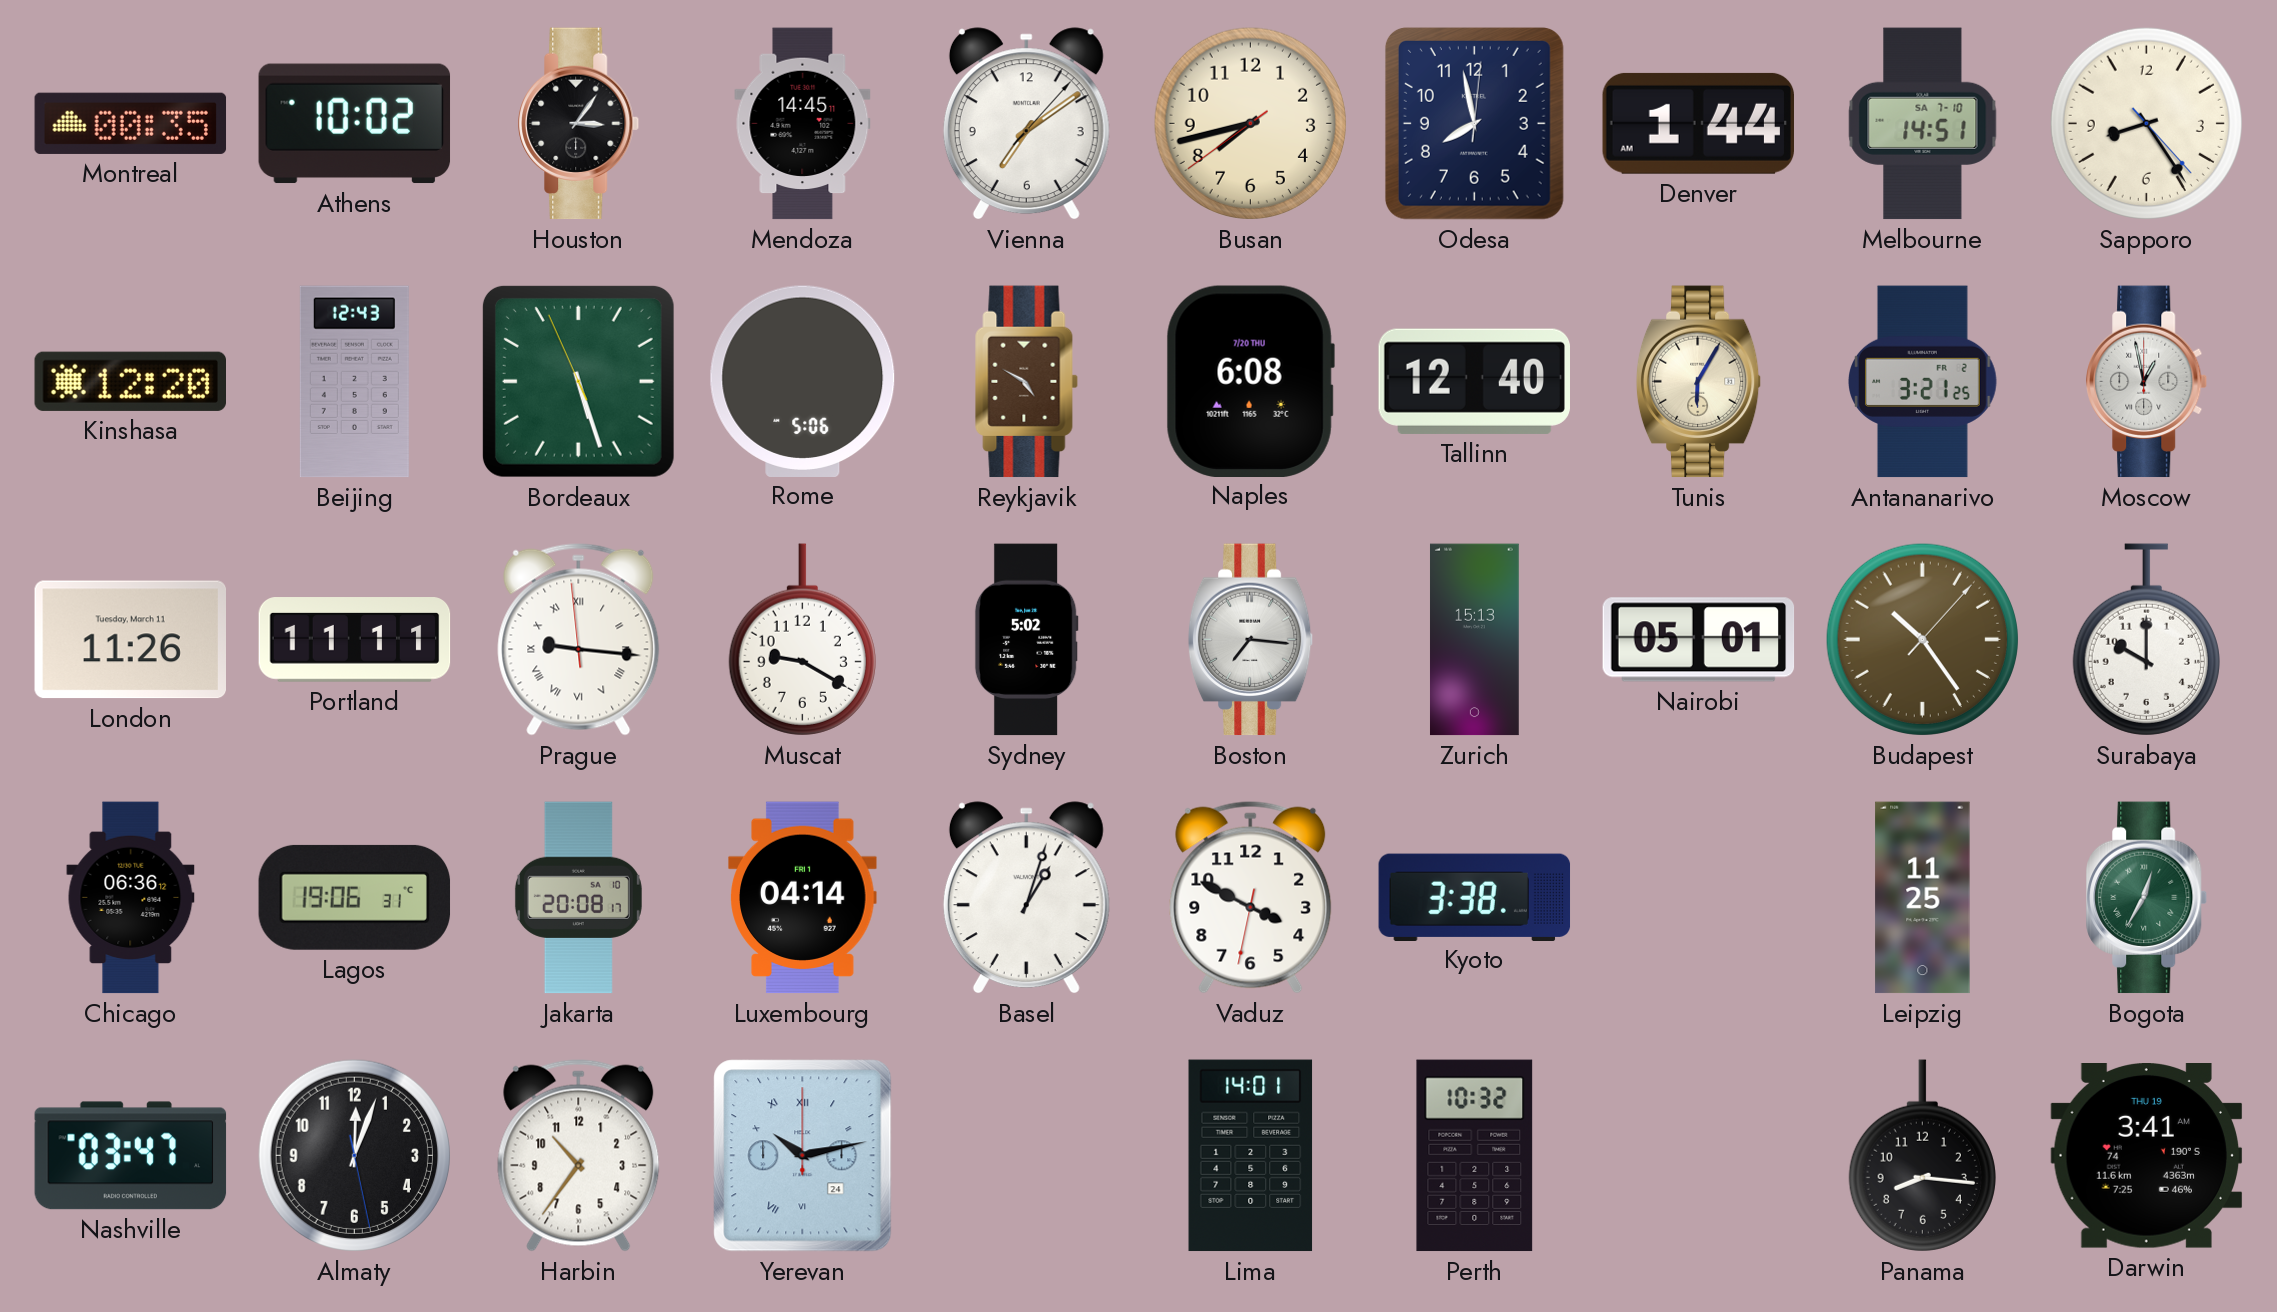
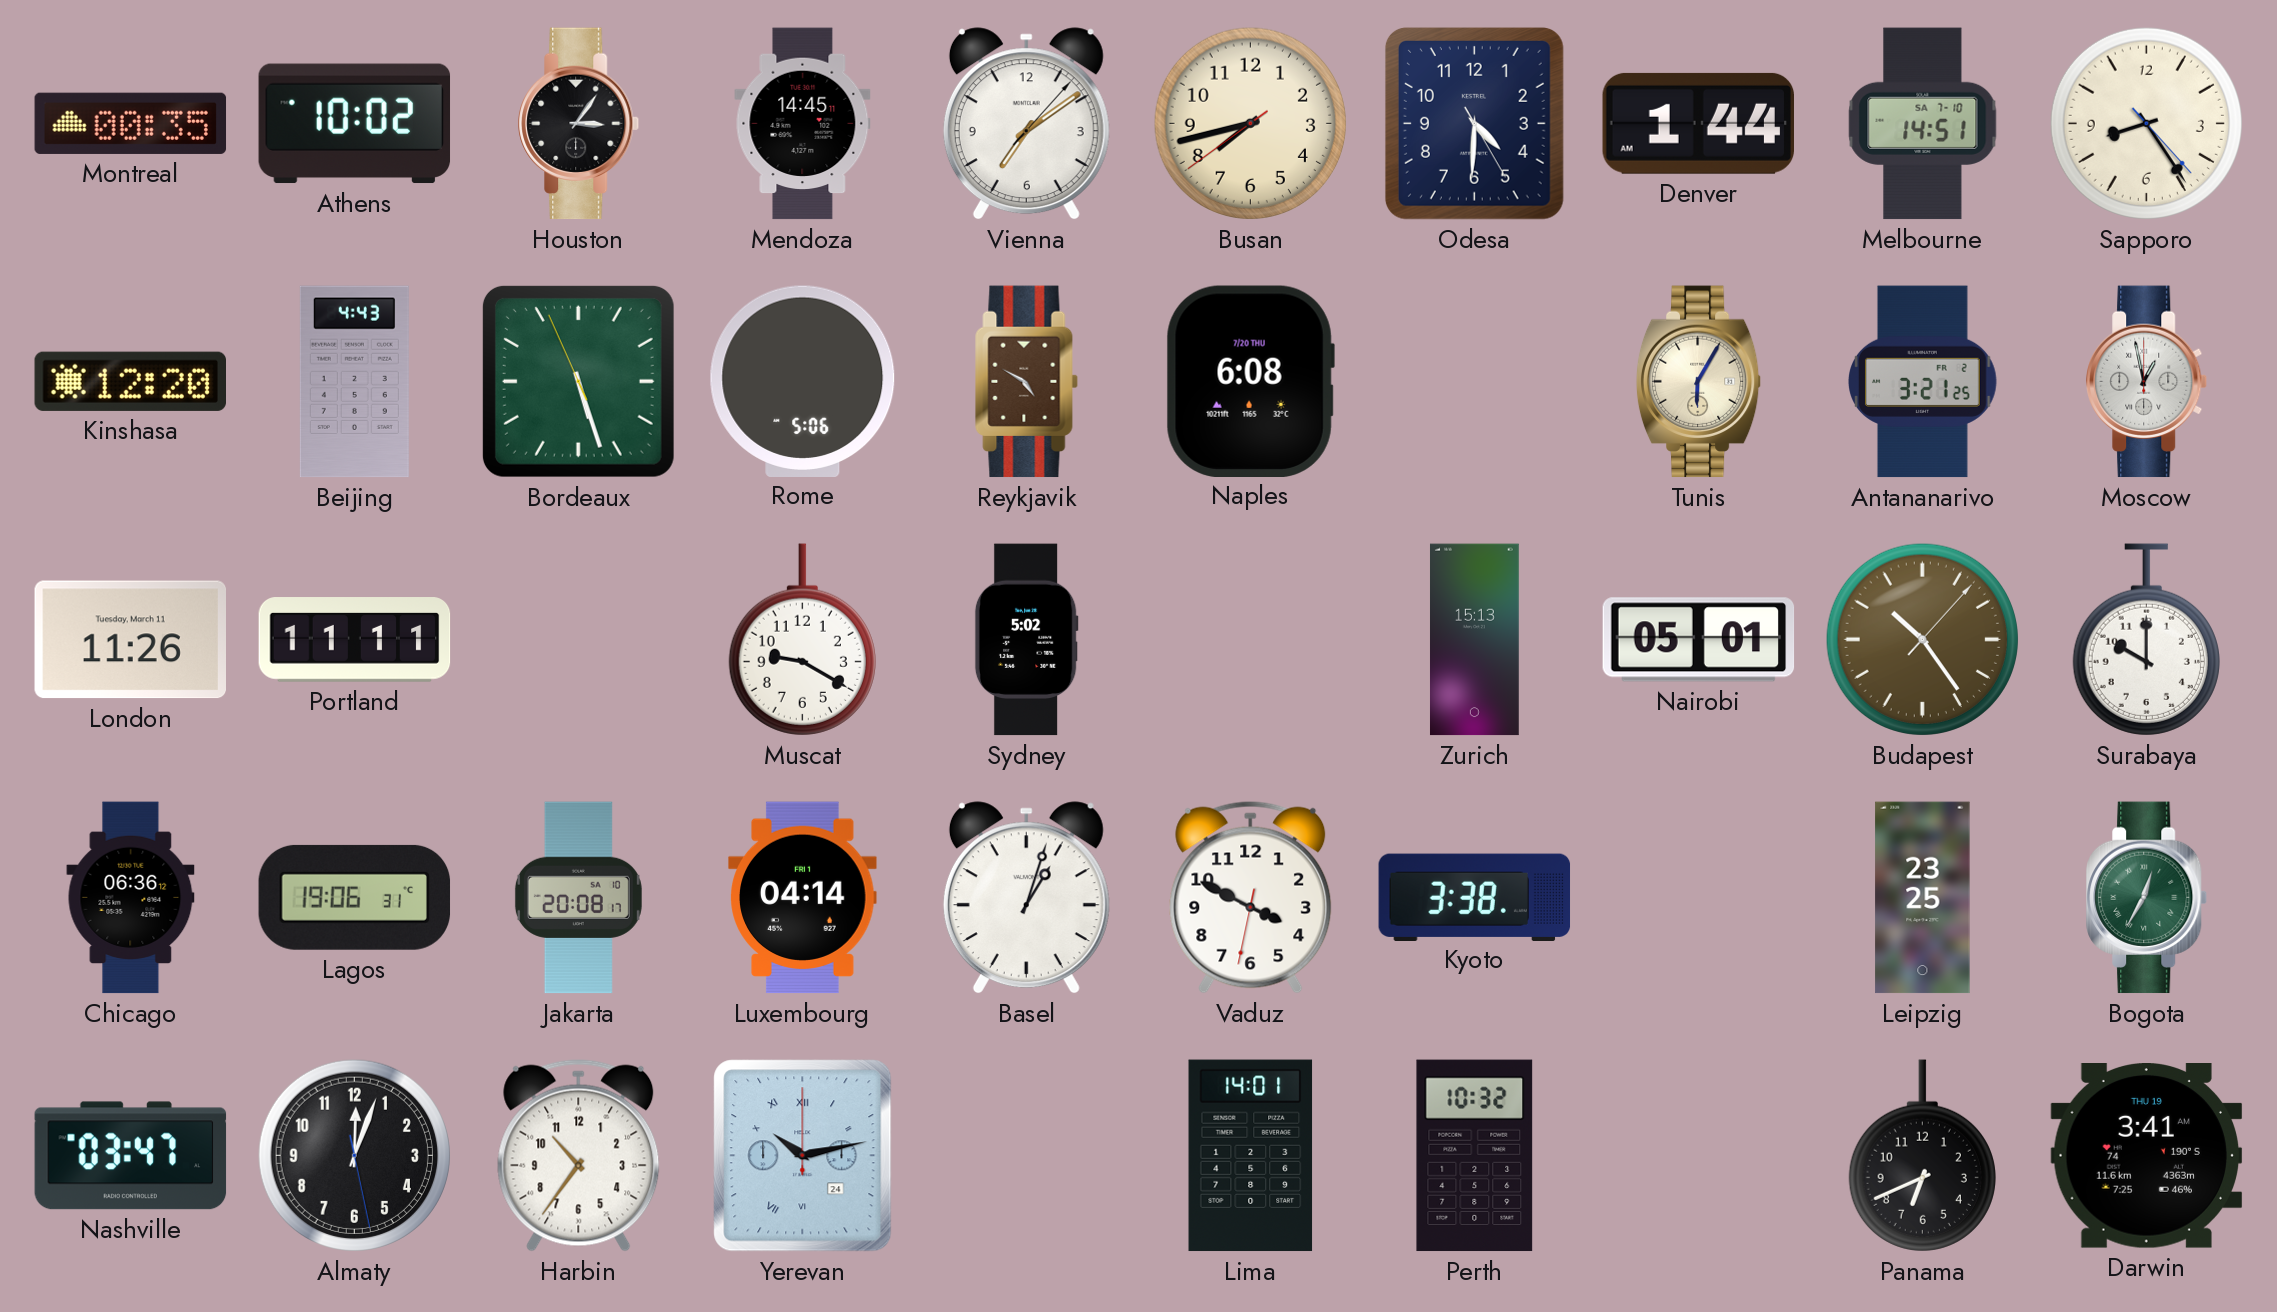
Odesa: 7:58 -> 4:30 (1474, 123)
Beijing: 12:43 -> 4:43 (354, 382)
Tallinn: 12:40 -> none (1474, 381)
Prague: 9:15 -> none (579, 639)
Boston: 7:16 -> none (1251, 640)
Leipzig: 11:25 -> 23:25 (1923, 898)
Panama: 8:16 -> 6:41 (1922, 1156)
